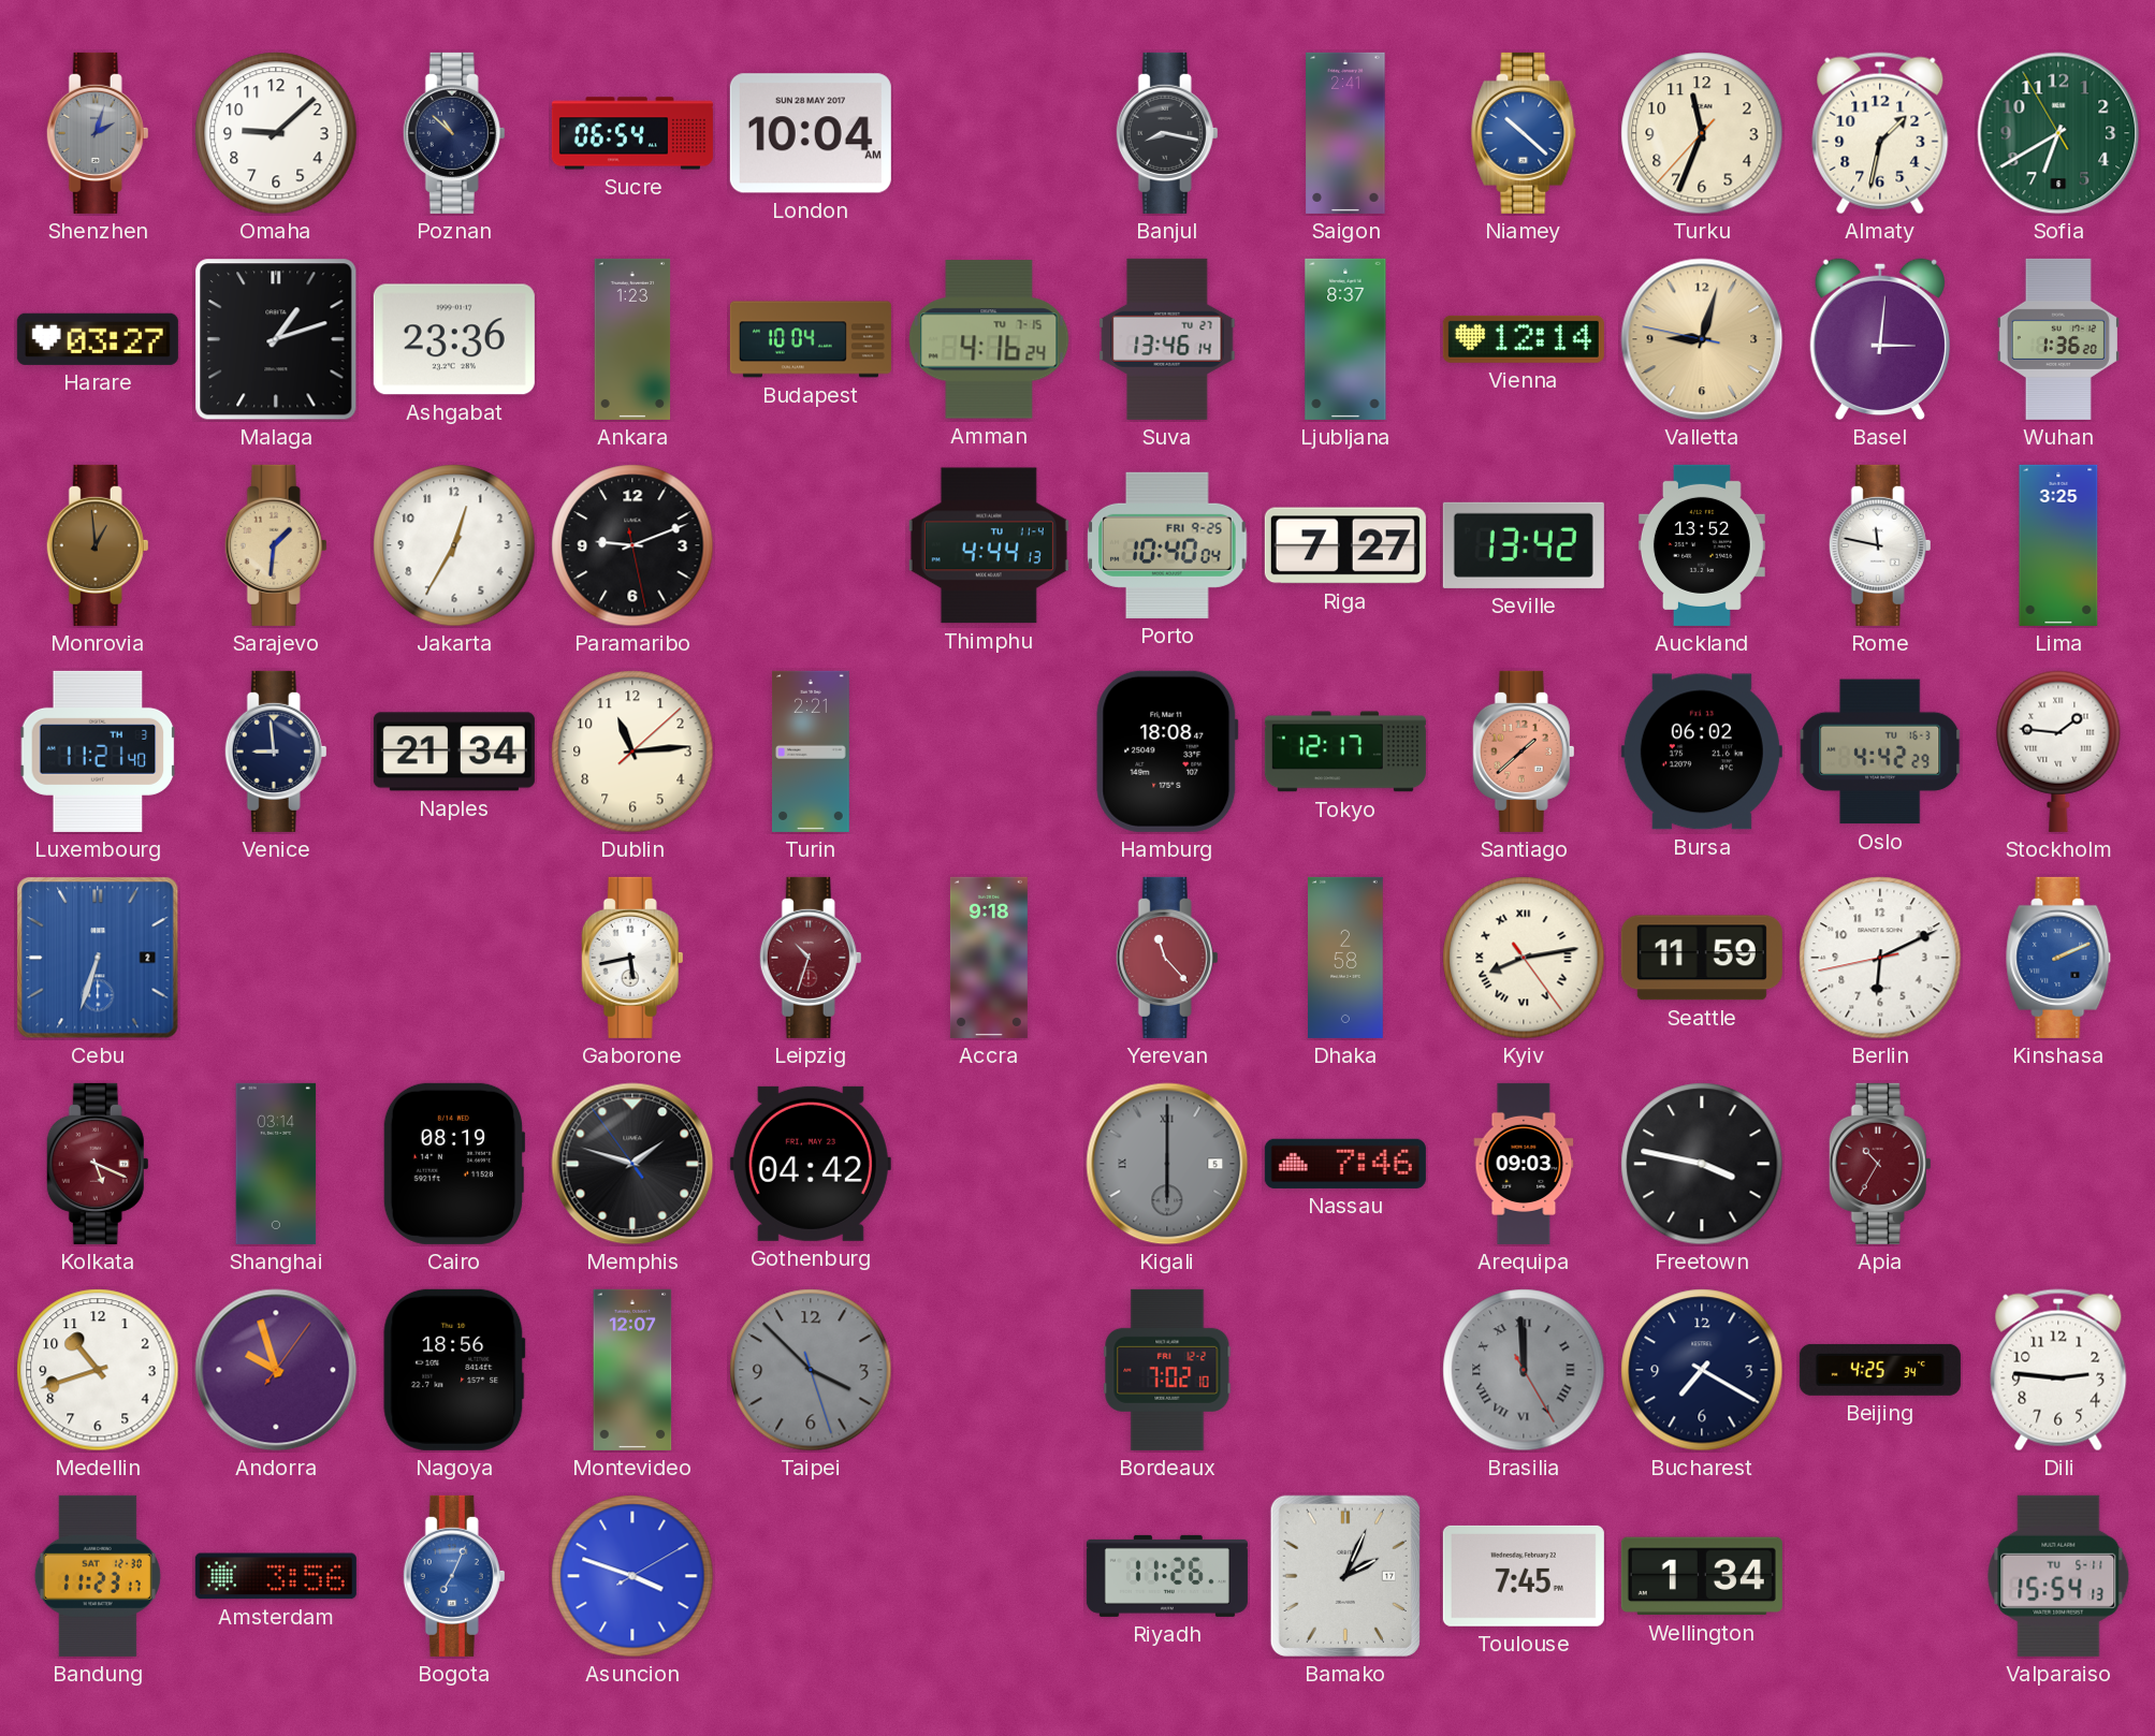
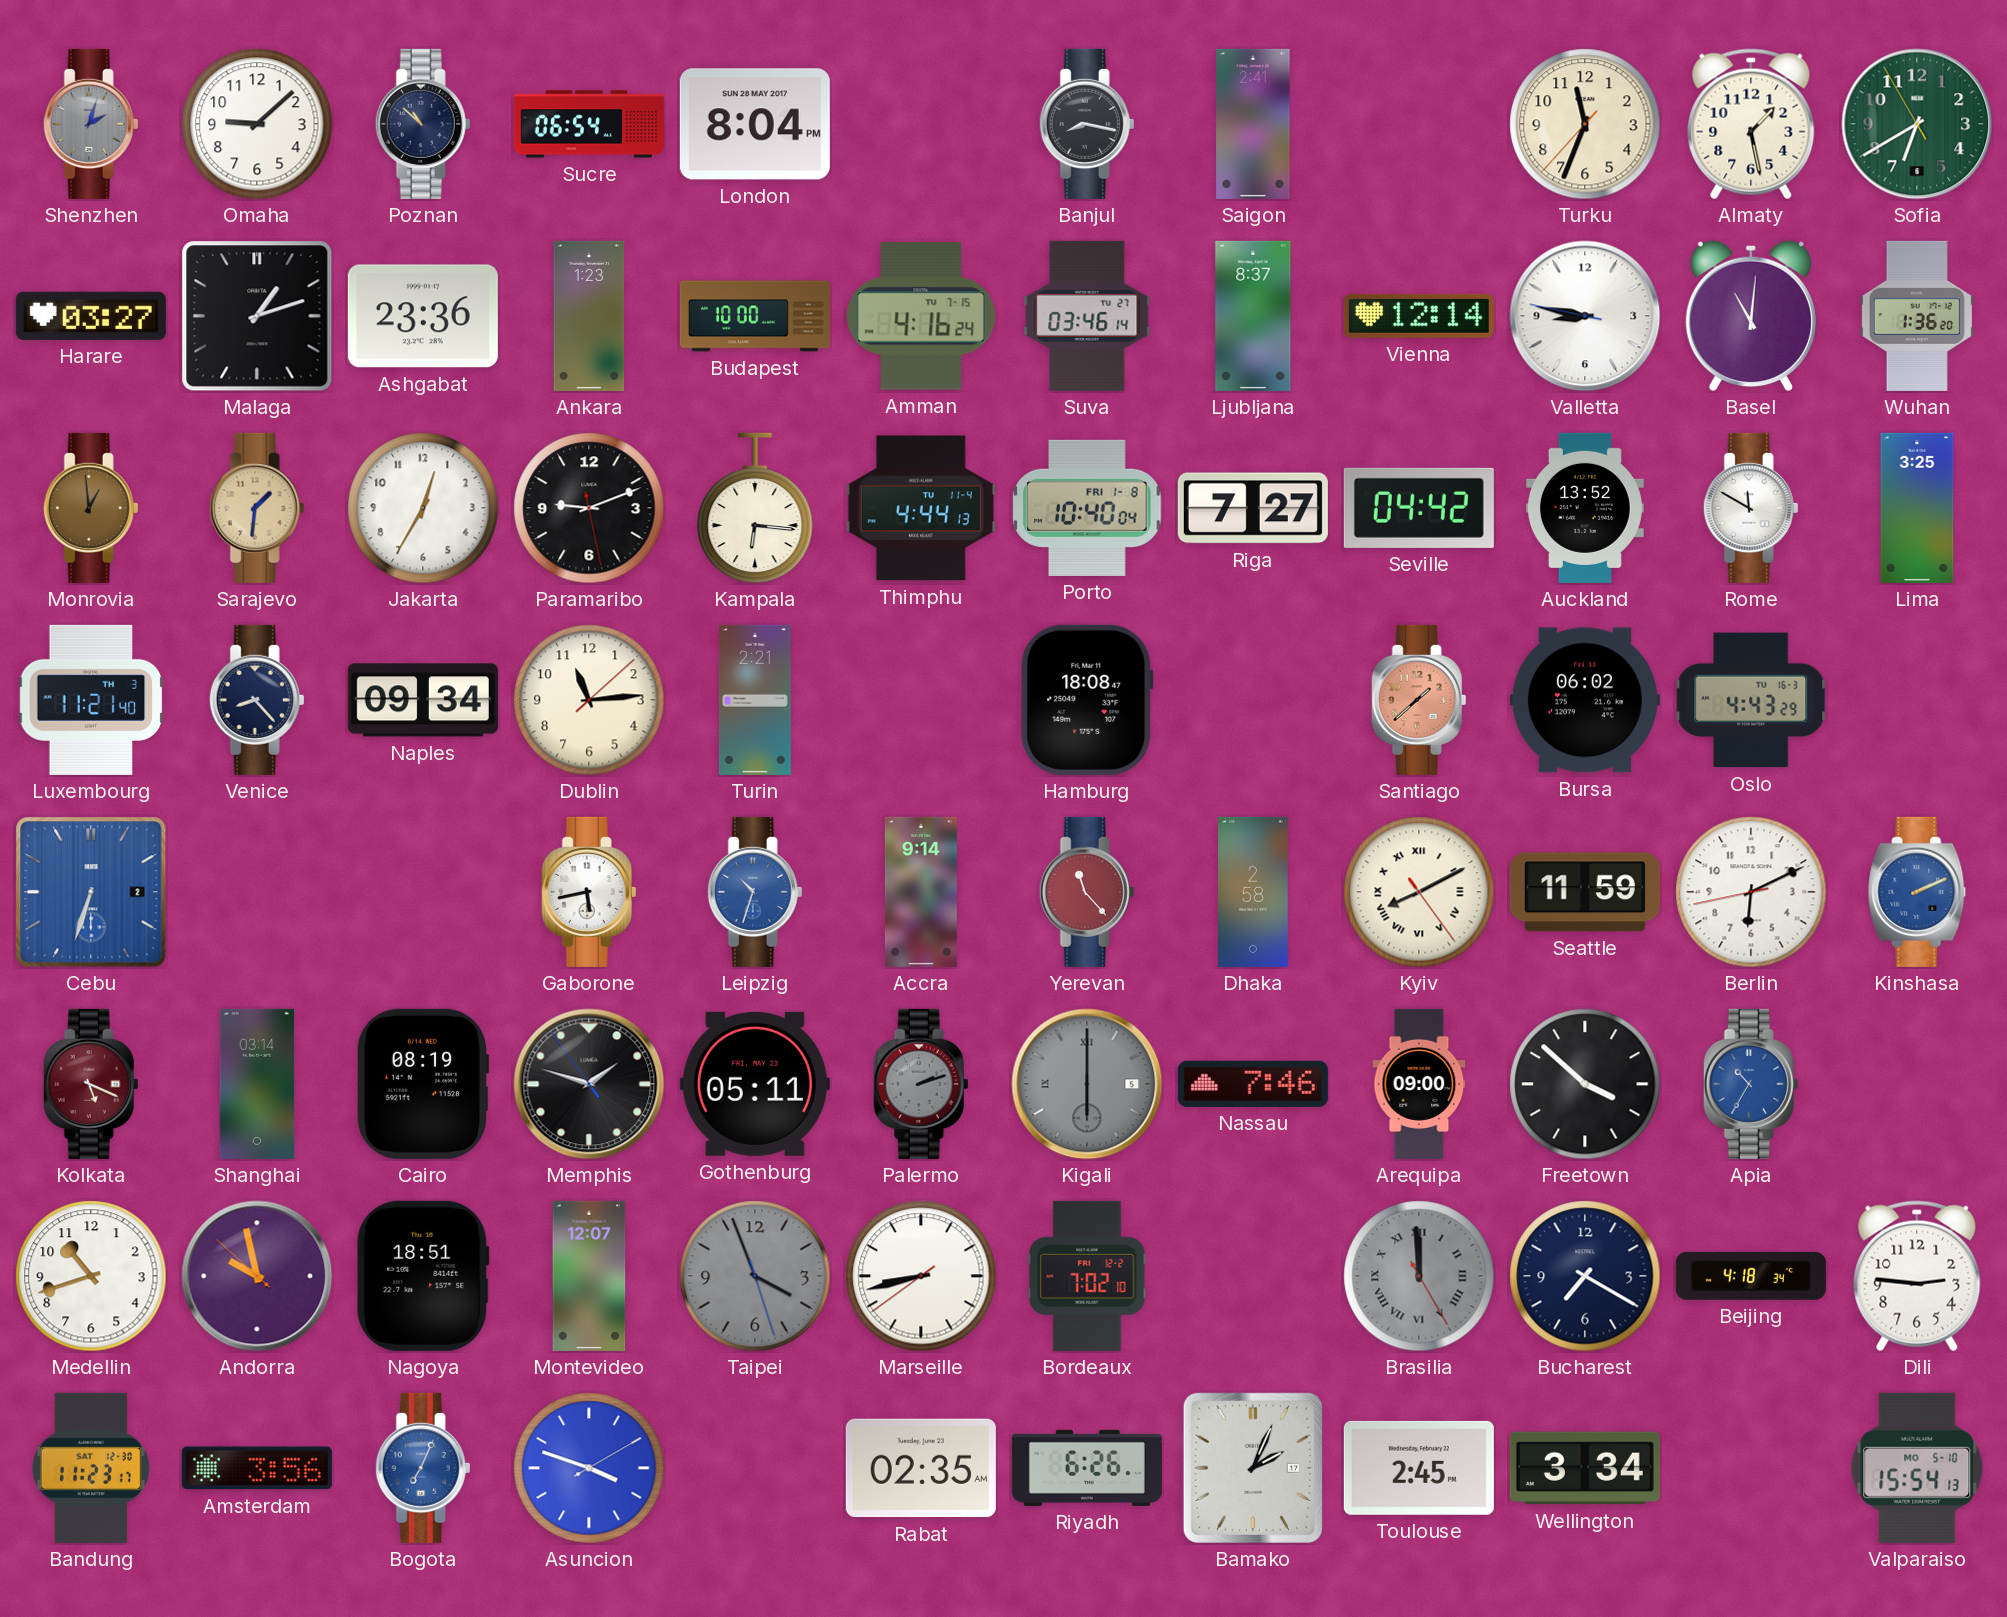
London: 10:04 -> 8:04 (755, 124)
Niamey: 10:22 -> none (1524, 133)
Almaty: 1:32 -> 1:28 (1751, 124)
Budapest: 10:04 -> 10:00 (755, 316)
Suva: 13:46 -> 03:46 (1087, 316)
Valletta: 9:02 -> 8:46 (1585, 316)
Valletta dial: champagne -> white (1585, 316)
Basel: 3:01 -> 11:01 (1751, 316)
Kampala: none -> 6:16 (755, 508)
Porto date: FRI 9-25 -> FRI 1-8 (1087, 508)
Seville: 13:42 -> 04:42 (1419, 508)
Rome: 11:47 -> 11:50 (1751, 508)
Venice: 8:59 -> 8:23 (257, 700)
Naples: 21:34 -> 09:34 (423, 700)
Tokyo: 12:17 -> none (1345, 752)
Oslo: 4:42 -> 4:43 (1751, 700)
Stockholm: 1:46 -> none (2058, 752)
Leipzig dial: burgundy -> blue (755, 892)
Accra: 9:18 -> 9:14 (921, 892)
Kyiv: 8:13 -> 8:10 (1419, 892)
Gothenburg: 04:42 -> 05:11 (755, 1084)
Palermo: none -> 2:12 (921, 1084)
Arequipa: 09:03 -> 09:00 (1419, 1084)
Freetown: 3:47 -> 3:52 (1585, 1084)
Apia dial: burgundy -> blue (1751, 1084)
Andorra: 9:57:06 -> 9:57:52 (257, 1276)
Nagoya: 18:56 -> 18:51 (423, 1276)
Taipei: 3:52 -> 3:56 (755, 1276)
Marseille: none -> 8:42 (921, 1276)
Beijing: 4:25 -> 4:18 (1751, 1276)
Rabat: none -> 02:35 (921, 1468)
Riyadh: 11:26 -> 6:26 (1087, 1468)
Toulouse: 7:45 -> 2:45 (1419, 1468)
Wellington: 1:34 -> 3:34 (1585, 1468)
Valparaiso date: TU 5-11 -> MO 5-10 (1917, 1468)
